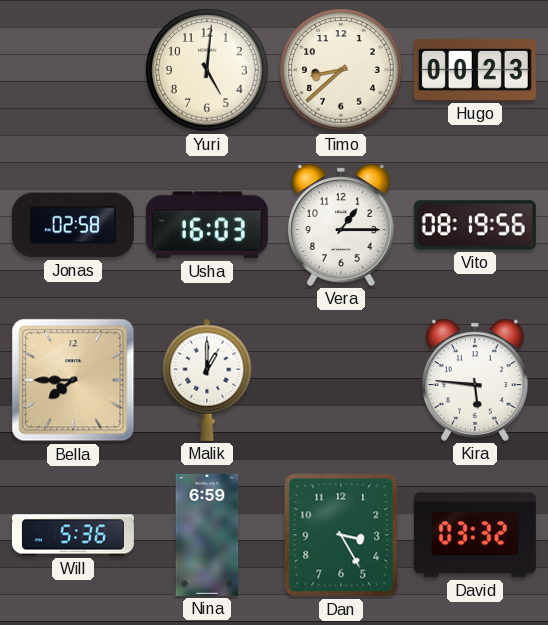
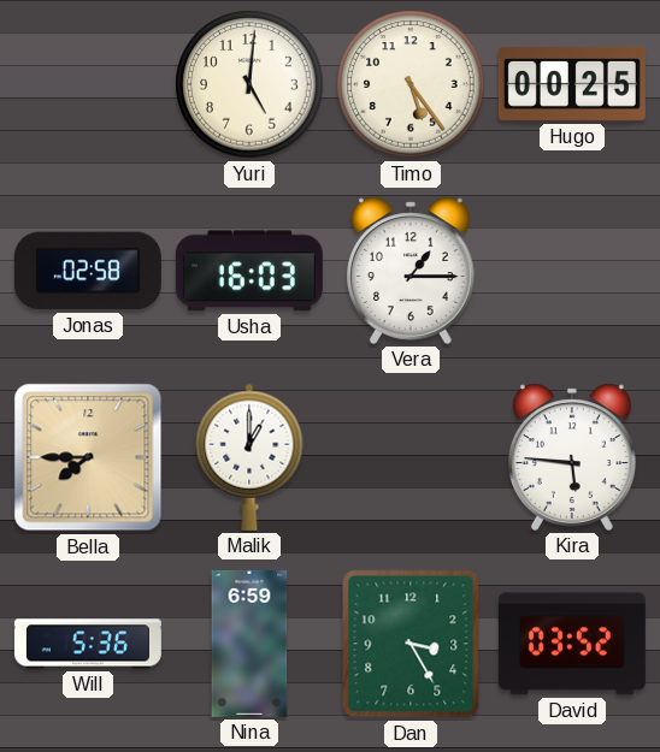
Timo: 8:38 -> 5:24 (411, 84)
Hugo: 00:23 -> 00:25 (572, 84)
Vito: 08:19 -> none (475, 225)
David: 03:32 -> 03:52 (572, 644)
